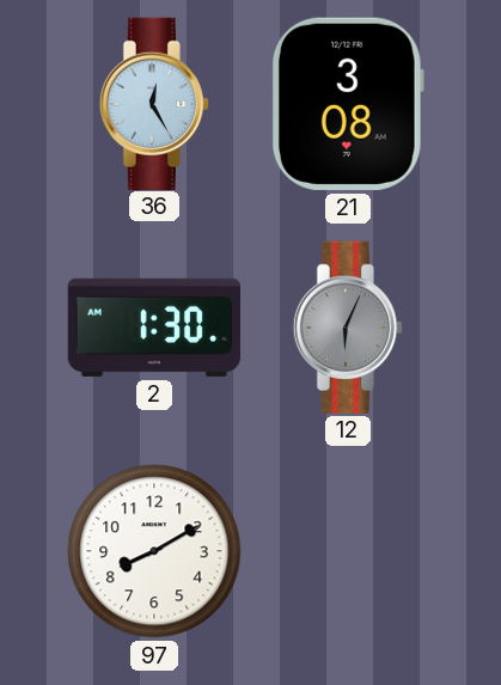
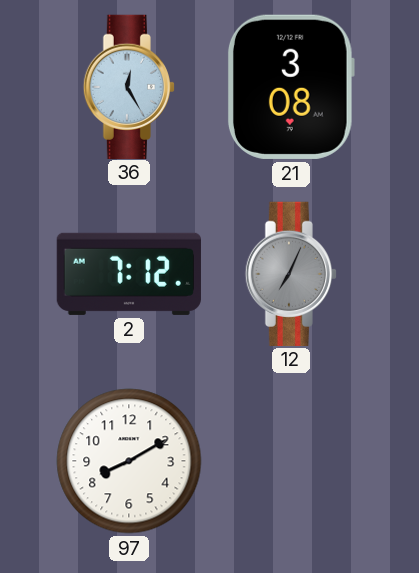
2: 1:30 -> 7:12 (129, 274)
12: 6:04 -> 7:04 (291, 273)
